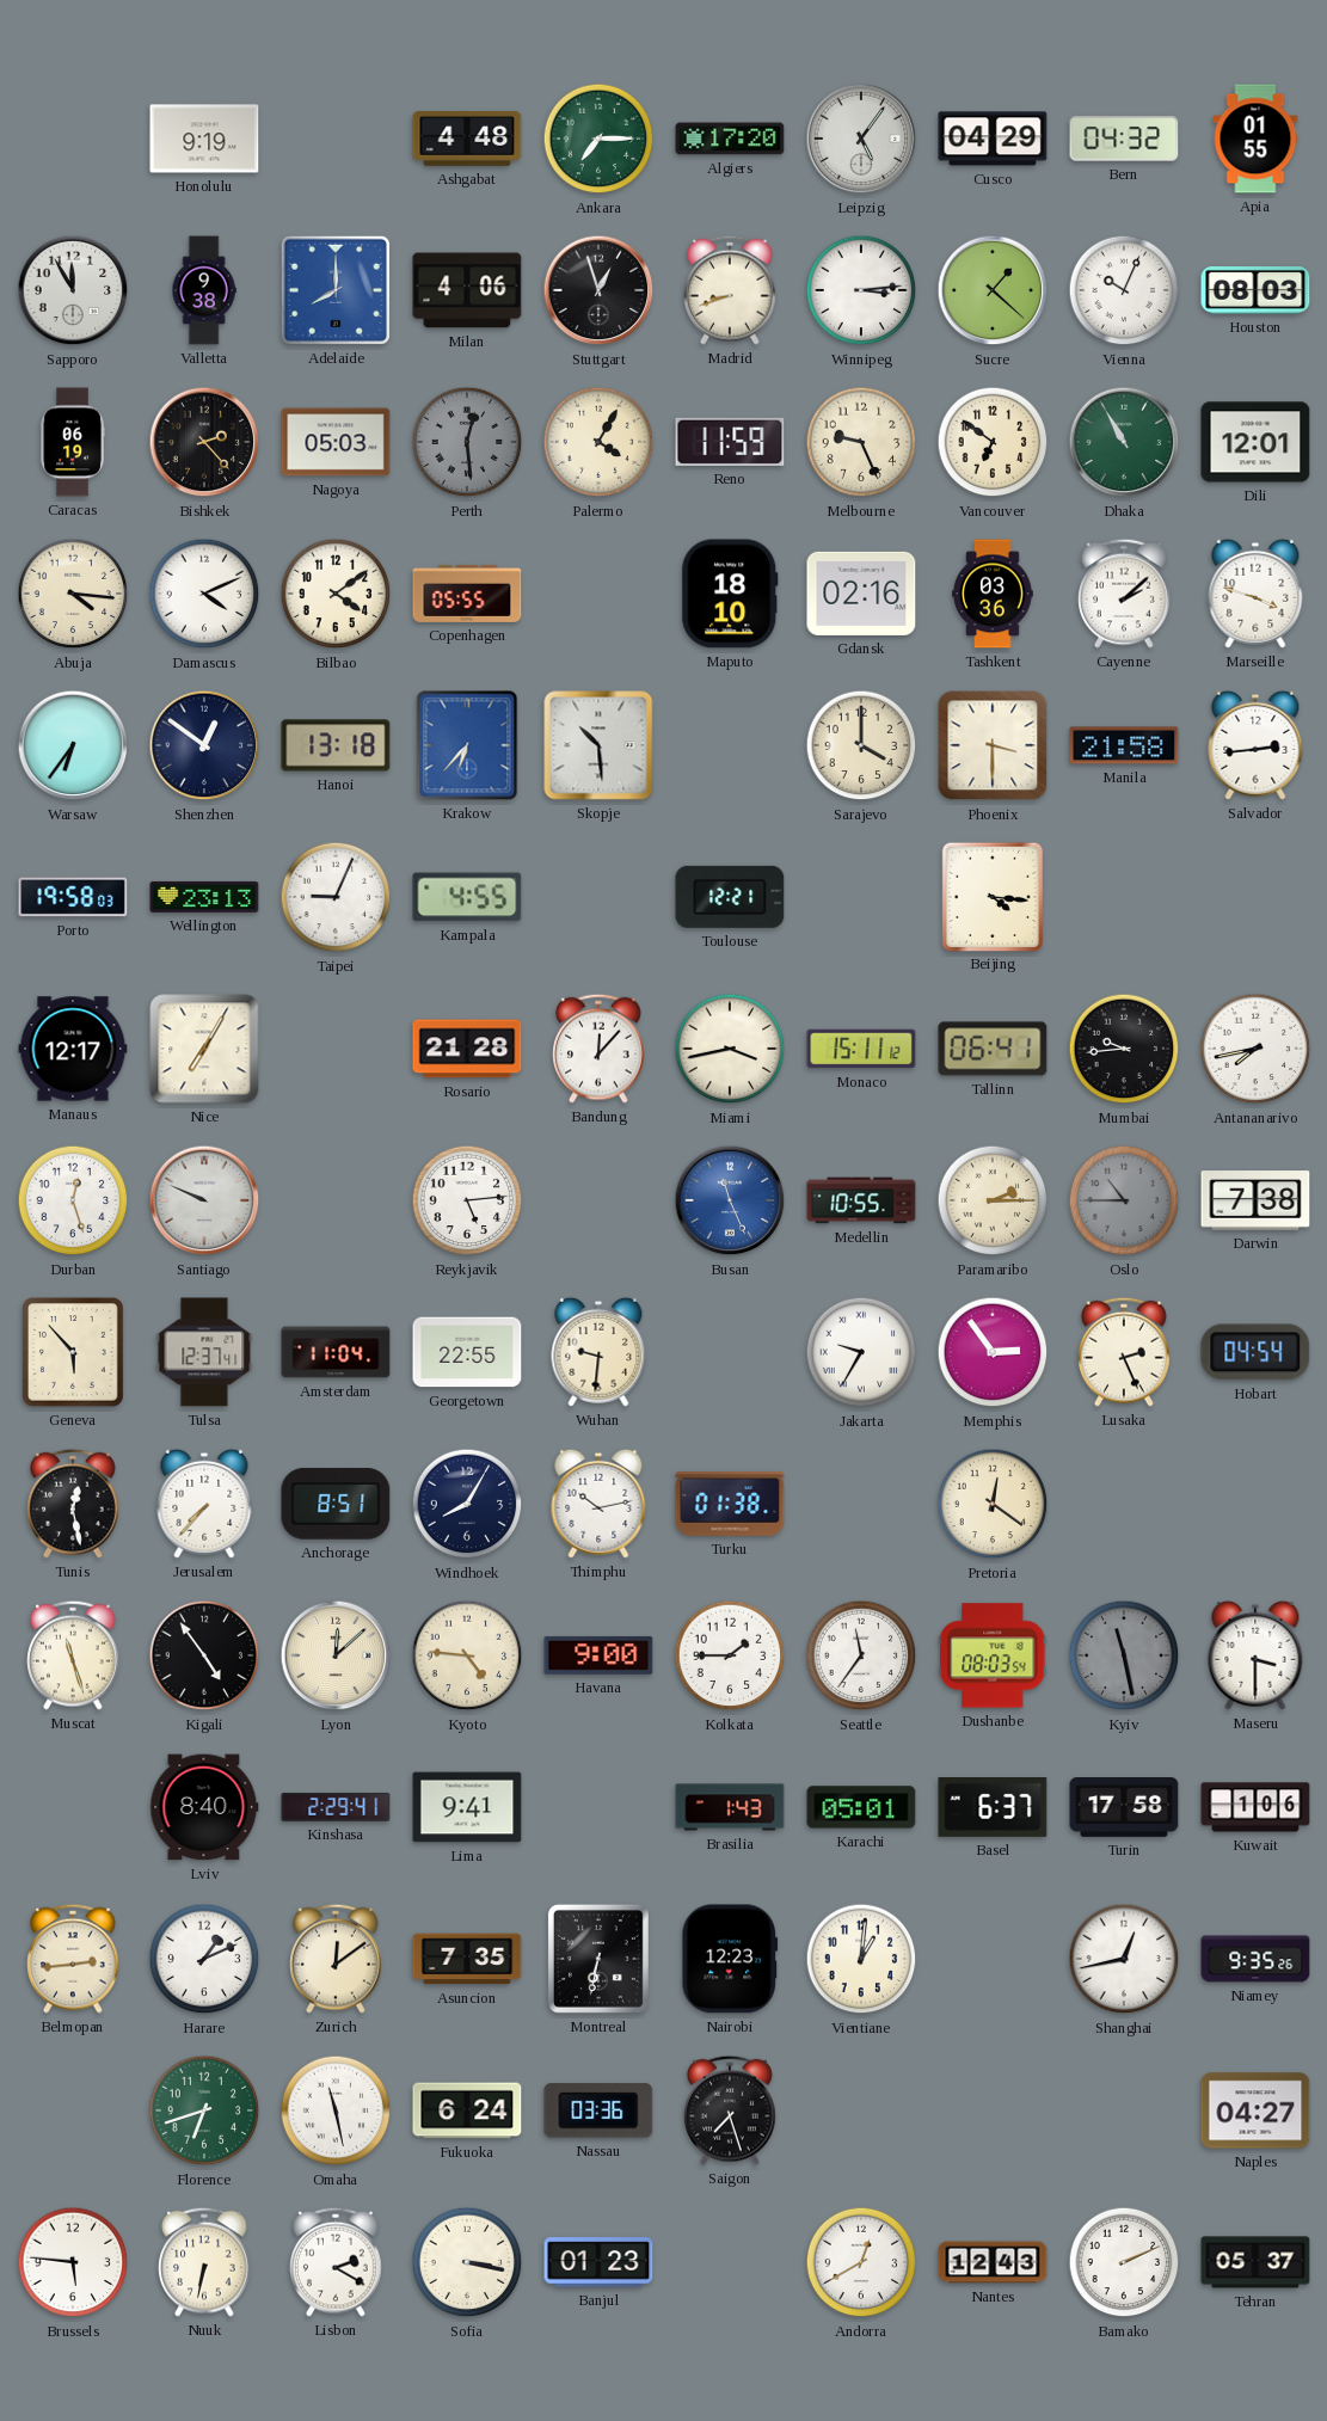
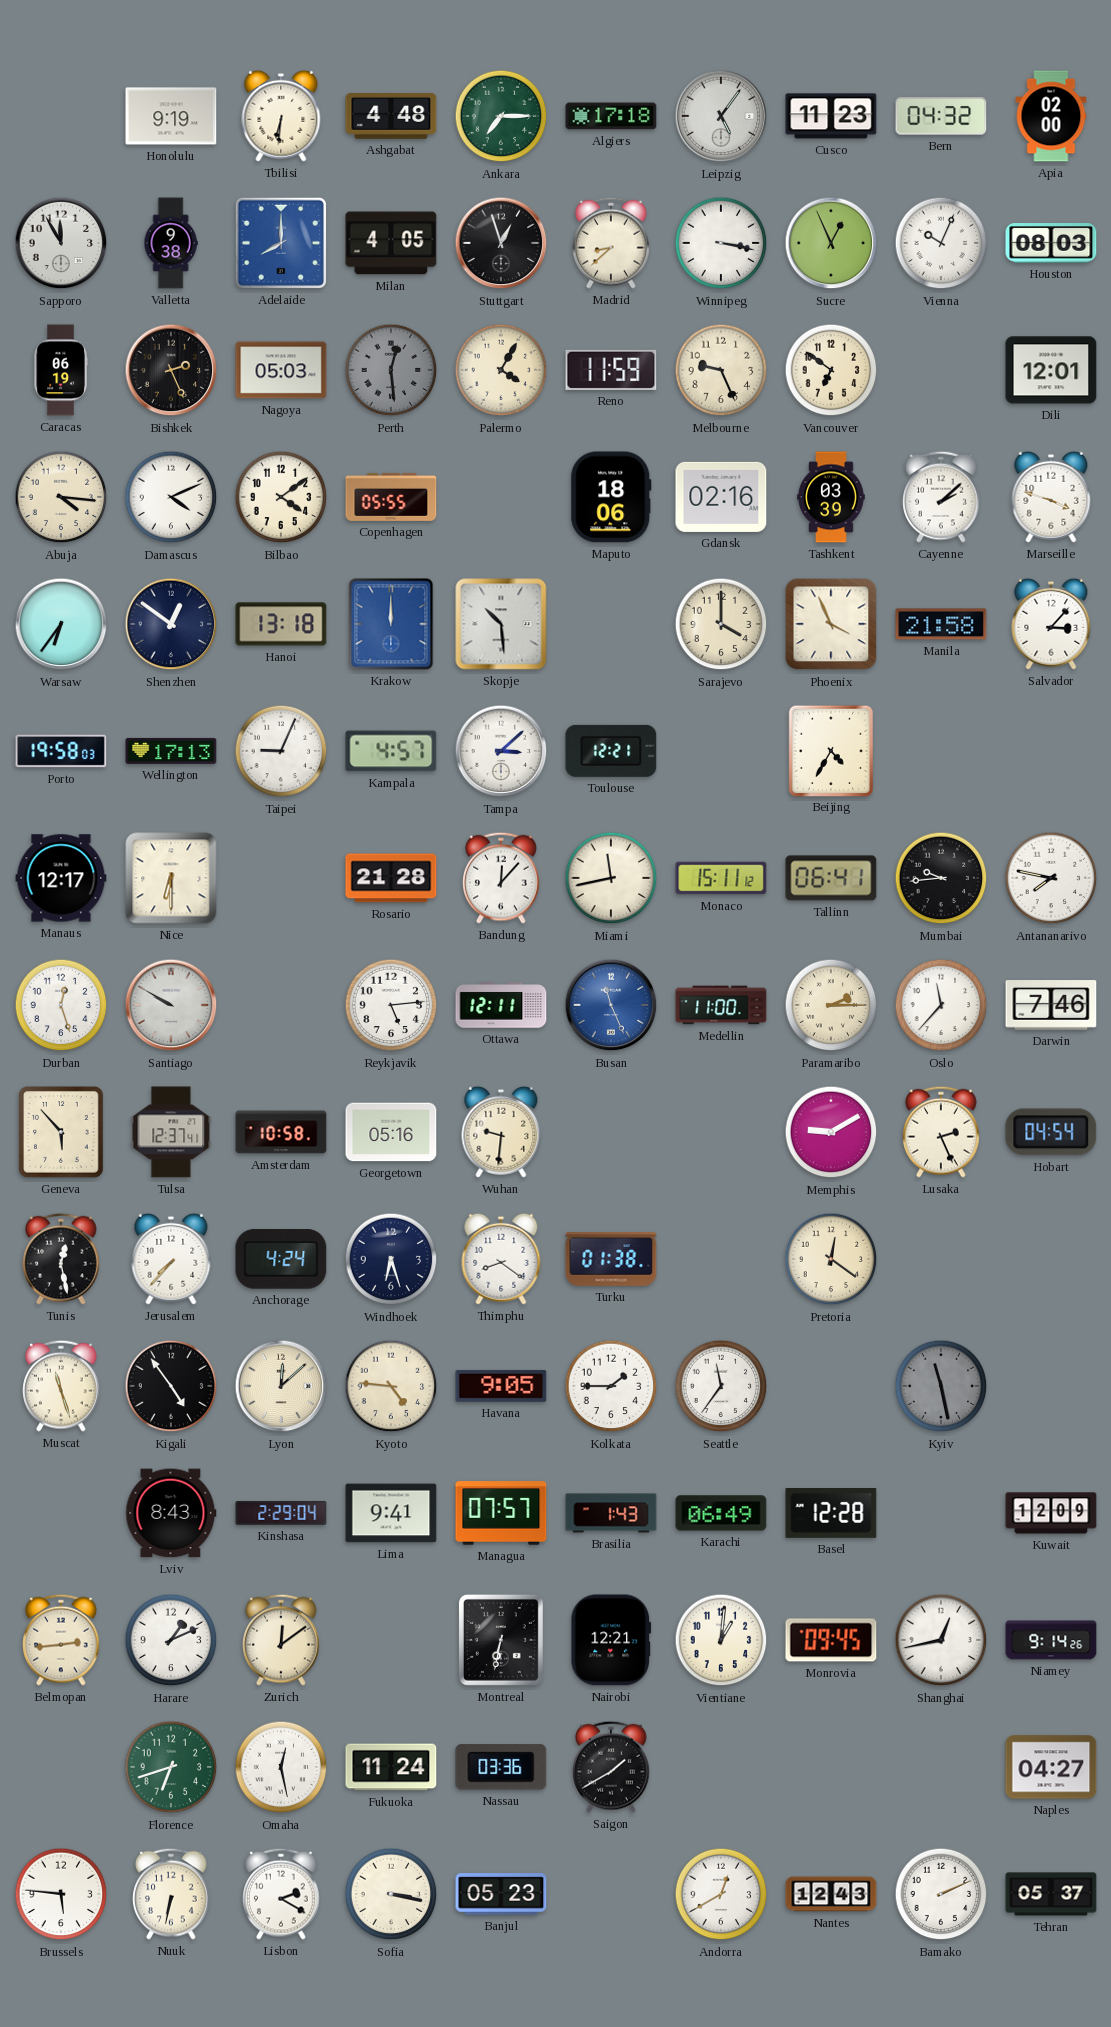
Tbilisi: none -> 6:31 (281, 116)
Algiers: 17:20 -> 17:18 (611, 116)
Cusco: 04:29 -> 11:23 (831, 116)
Apia: 01:55 -> 02:00 (1051, 116)
Milan: 4:06 -> 4:05 (391, 243)
Madrid: 8:42 -> 8:38 (611, 243)
Winnipeg: 3:14 -> 3:17 (721, 243)
Sucre: 1:22 -> 12:56 (831, 243)
Bishkek: 2:23 -> 2:26 (171, 370)
Dhaka: 10:55 -> none (1124, 442)
Maputo: 18:10 -> 18:06 (611, 497)
Tashkent: 03:36 -> 03:39 (831, 497)
Krakow: 6:37 -> 12:00 (391, 624)
Phoenix: 3:30 -> 3:56 (831, 624)
Salvador: 2:44 -> 3:07 (1051, 624)
Wellington: 23:13 -> 17:13 (171, 751)
Kampala: 4:55 -> 4:57 (391, 751)
Tampa: none -> 3:08 (501, 751)
Beijing: 4:16 -> 4:35 (830, 750)
Nice: 7:05 -> 6:30 (171, 878)
Miami: 3:43 -> 11:43 (611, 878)
Antananarivo: 7:43 -> 7:47 (1051, 878)
Santiago: 9:49 -> 9:50 (171, 1005)
Ottawa: none -> 12:11 (501, 1005)
Medellin: 10:55 -> 11:00 (721, 1005)
Oslo: 10:45 -> 11:37 (941, 1005)
Oslo dial: grey -> white (941, 1005)
Darwin: 7:38 -> 7:46 (1051, 1005)
Amsterdam: 11:04 -> 10:58 (281, 1132)
Georgetown: 22:55 -> 05:16 (391, 1132)
Jakarta: 9:35 -> none (861, 1352)
Memphis: 2:54 -> 9:10 (831, 1132)
Anchorage: 8:51 -> 4:24 (281, 1259)
Windhoek: 8:05 -> 6:27 (391, 1259)
Thimphu: 10:13 -> 8:21 (501, 1259)
Havana: 9:00 -> 9:05 (501, 1386)
Dushanbe: 08:03 -> none (994, 1655)
Maseru: 3:30 -> none (1255, 1655)
Lviv: 8:40 -> 8:43 (171, 1513)
Kinshasa: 2:29:41 -> 2:29:04 (281, 1513)
Managua: none -> 07:57 (501, 1513)
Karachi: 05:01 -> 06:49 (721, 1513)
Basel: 6:37 -> 12:28 (831, 1514)
Turin: 17:58 -> none (1124, 1808)
Kuwait: 1:06 -> 12:09 (1051, 1513)
Asuncion: 7:35 -> none (467, 1959)
Nairobi: 12:23 -> 12:21 (611, 1640)
Monrovia: none -> 09:45 (831, 1640)
Niamey: 9:35 -> 9:14 (1051, 1640)
Omaha: 11:28 -> 12:28 (281, 1767)
Fukuoka: 6:24 -> 11:24 (391, 1767)
Saigon: 7:27 -> 1:40 (611, 1767)
Banjul: 01:23 -> 05:23 (501, 1894)
